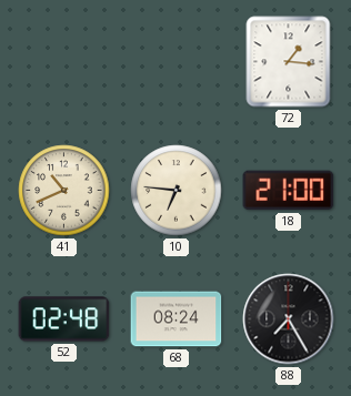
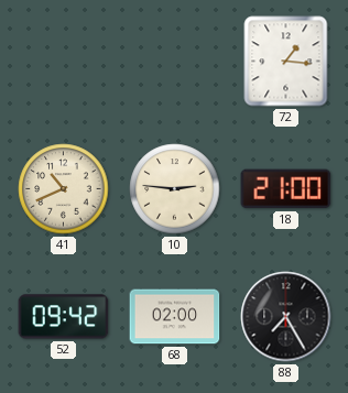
10: 6:46 -> 2:46 (175, 189)
52: 02:48 -> 09:42 (64, 317)
68: 08:24 -> 02:00 (175, 317)
